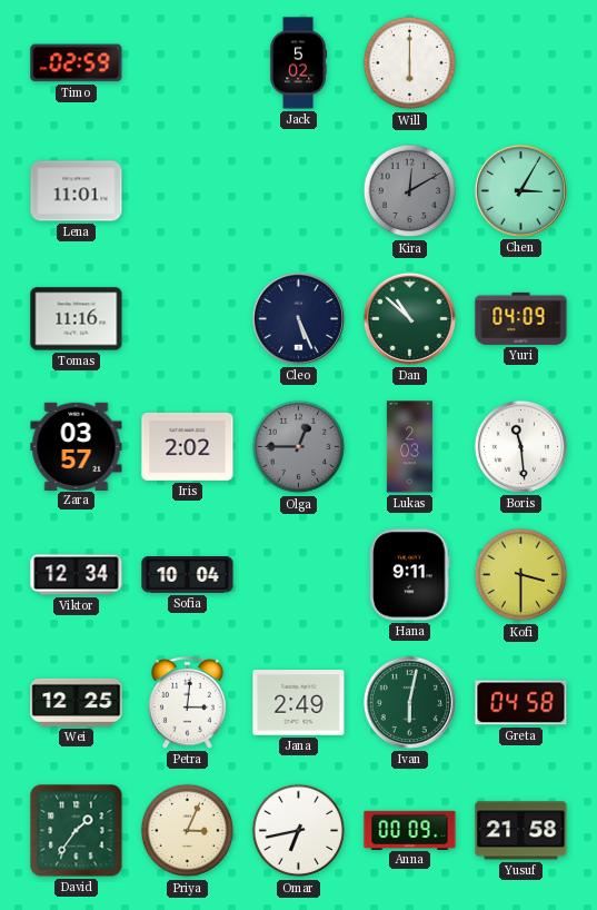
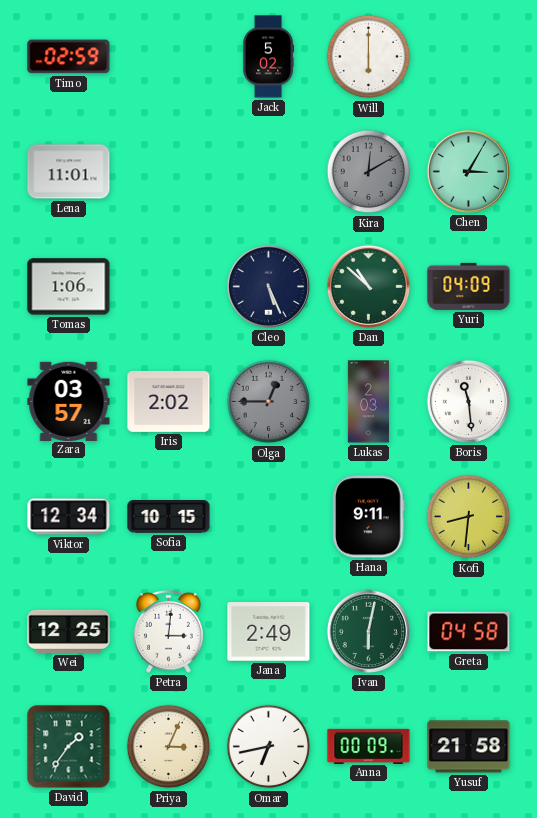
Tomas: 11:16 -> 1:06 (69, 287)
Sofia: 10:04 -> 10:15 (169, 517)
Kofi: 3:30 -> 8:31 (469, 517)
